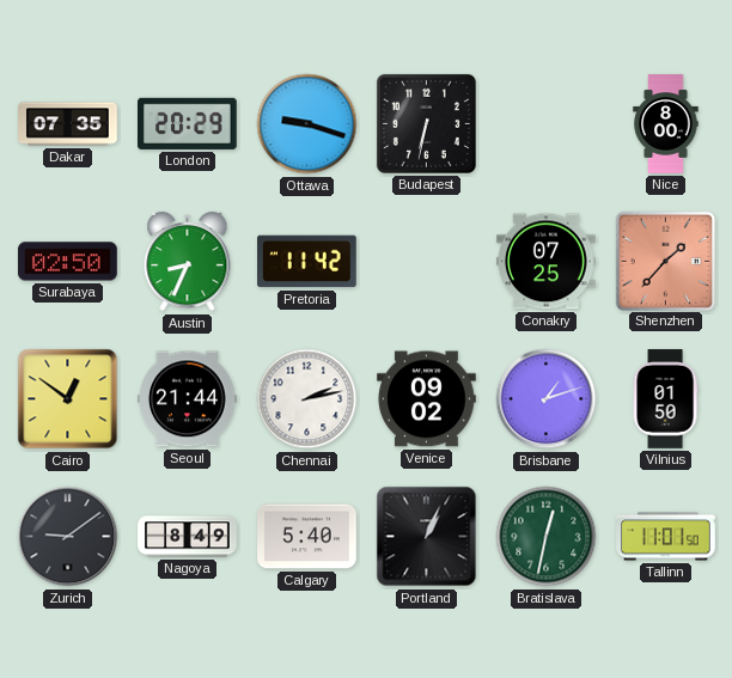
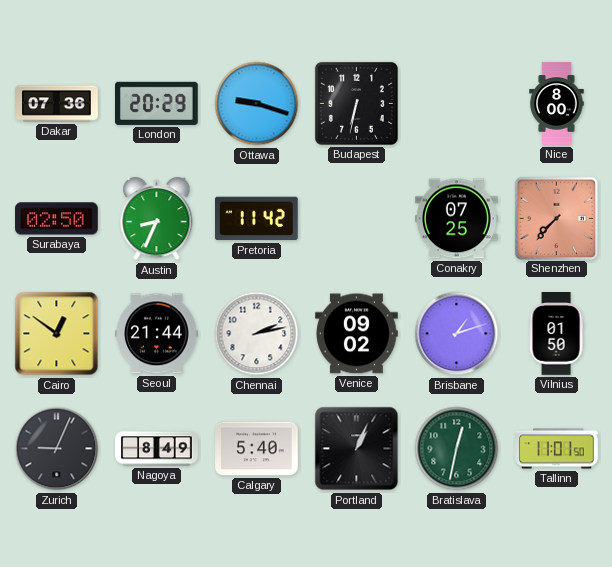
Dakar: 07:35 -> 07:36 (57, 104)
Shenzhen: 1:37 -> 7:37 (556, 218)
Zurich: 9:09 -> 9:04 (57, 449)
